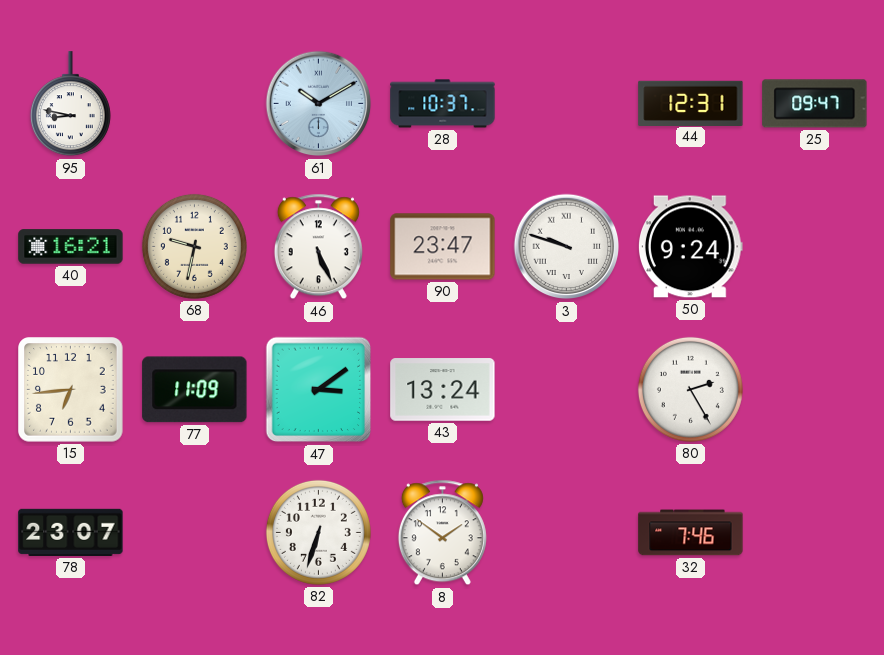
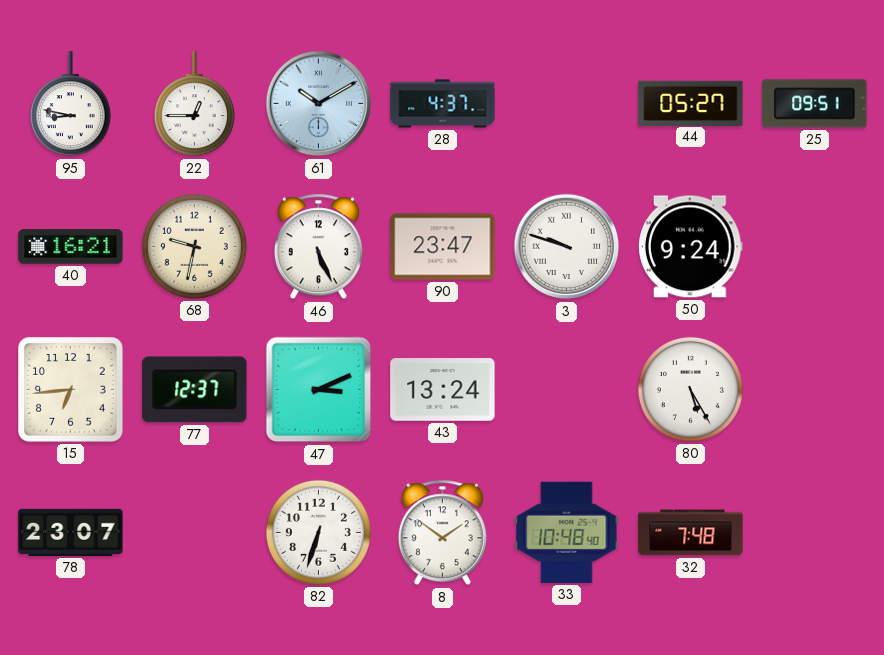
22: none -> 12:45 (194, 104)
28: 10:37 -> 4:37 (443, 104)
44: 12:31 -> 05:27 (691, 103)
25: 09:47 -> 09:51 (815, 104)
77: 11:09 -> 12:37 (195, 390)
47: 3:09 -> 3:11 (319, 390)
80: 2:25 -> 5:25 (690, 389)
33: none -> 10:48 (567, 532)
32: 7:46 -> 7:48 (691, 533)
